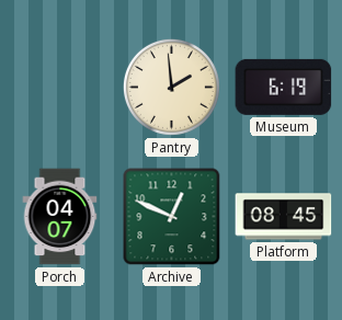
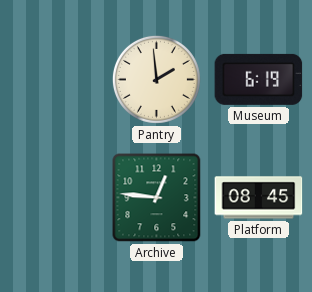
Porch: 04:07 -> none (60, 217)
Archive: 12:49 -> 12:46 (157, 198)
